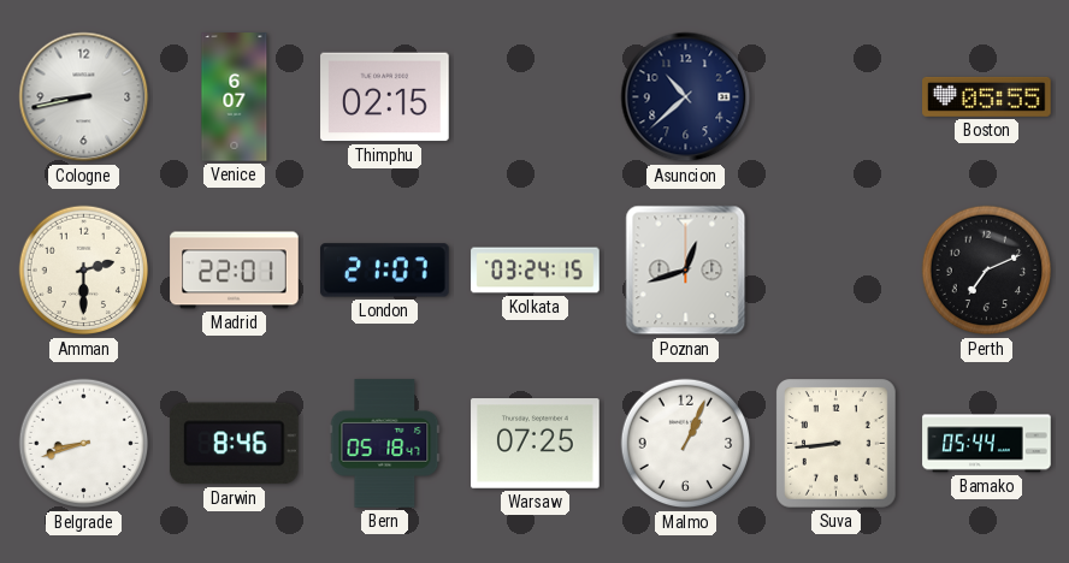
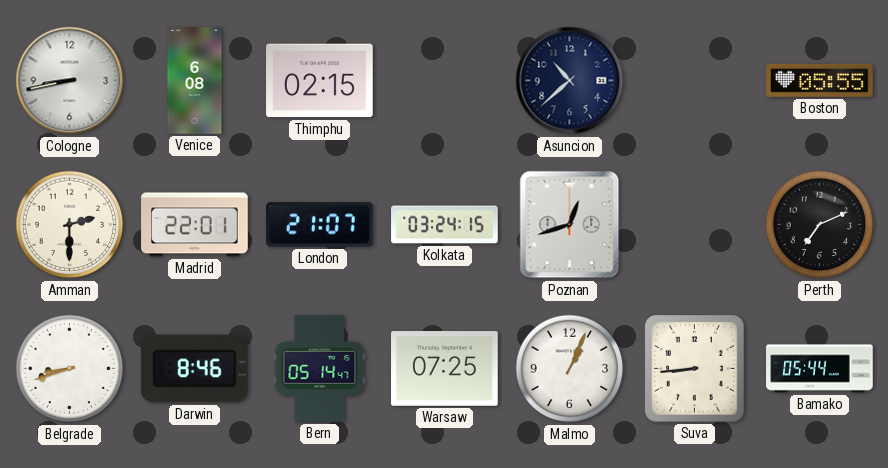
Venice: 6:07 -> 6:08 (195, 81)
Bern: 05:18 -> 05:14 (320, 369)
